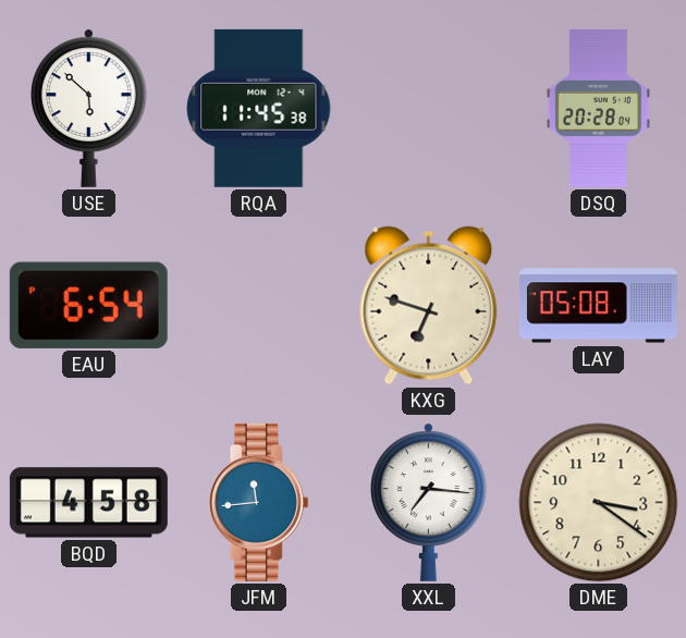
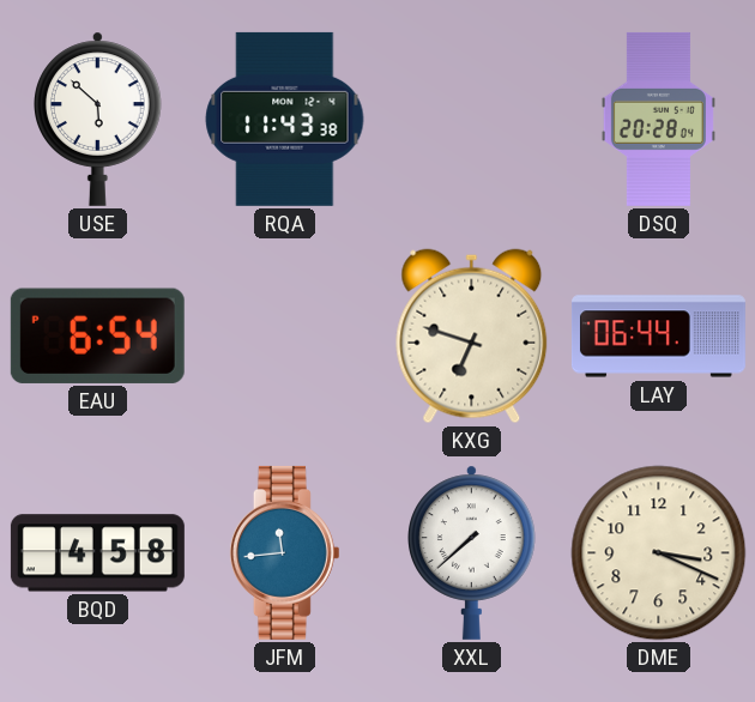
RQA: 11:45 -> 11:43 (285, 119)
LAY: 05:08 -> 06:44 (658, 337)
XXL: 7:16 -> 7:38 (472, 552)
DME: 3:21 -> 3:19 (659, 553)
